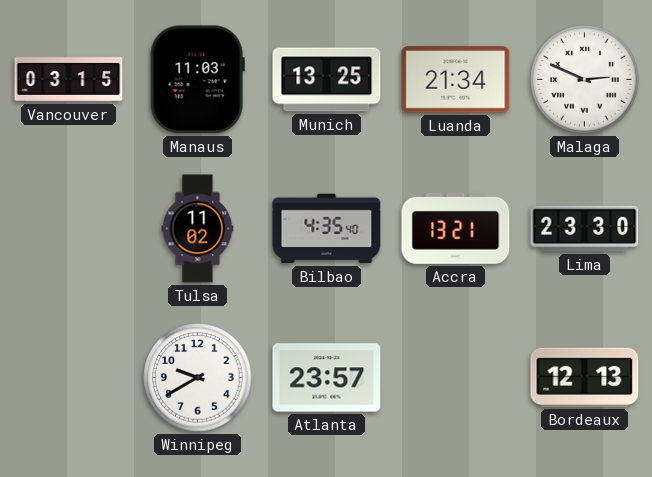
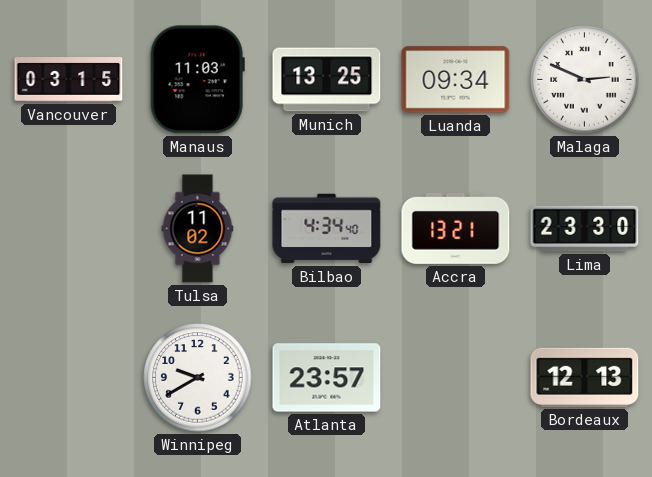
Luanda: 21:34 -> 09:34 (456, 80)
Bilbao: 4:35 -> 4:34 (327, 229)
